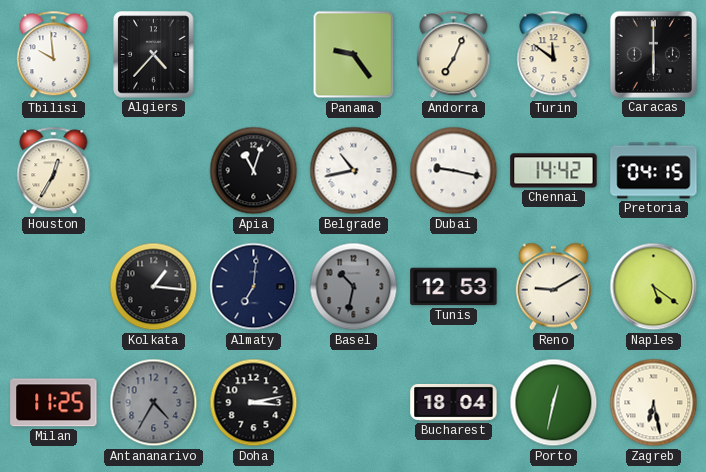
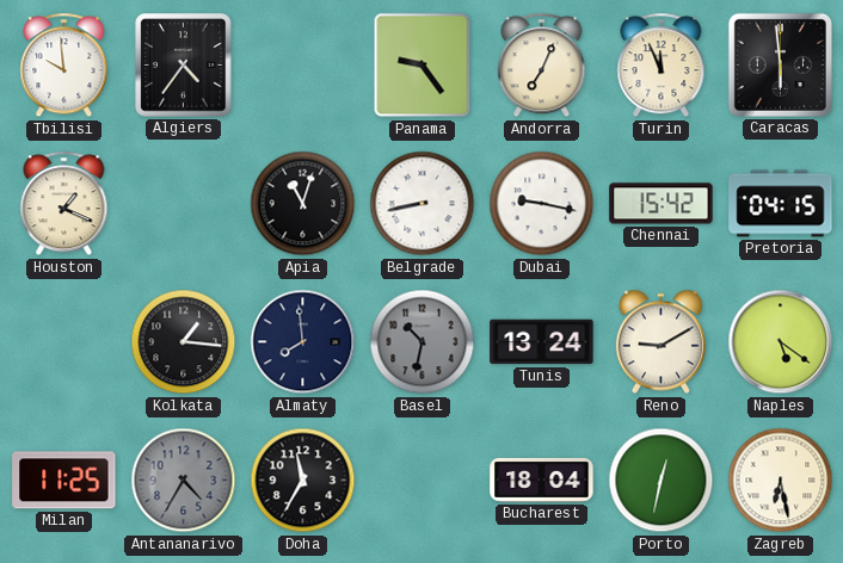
Algiers: 4:37 -> 4:36 (184, 66)
Turin: 11:51 -> 11:56 (662, 66)
Caracas: 6:00 -> 5:59 (780, 64)
Houston: 12:35 -> 1:19 (64, 204)
Belgrade: 10:43 -> 8:43 (423, 204)
Chennai: 14:42 -> 15:42 (662, 204)
Almaty: 7:01 -> 7:59 (303, 342)
Tunis: 12:53 -> 13:24 (542, 342)
Doha: 3:13 -> 11:35 (303, 481)
